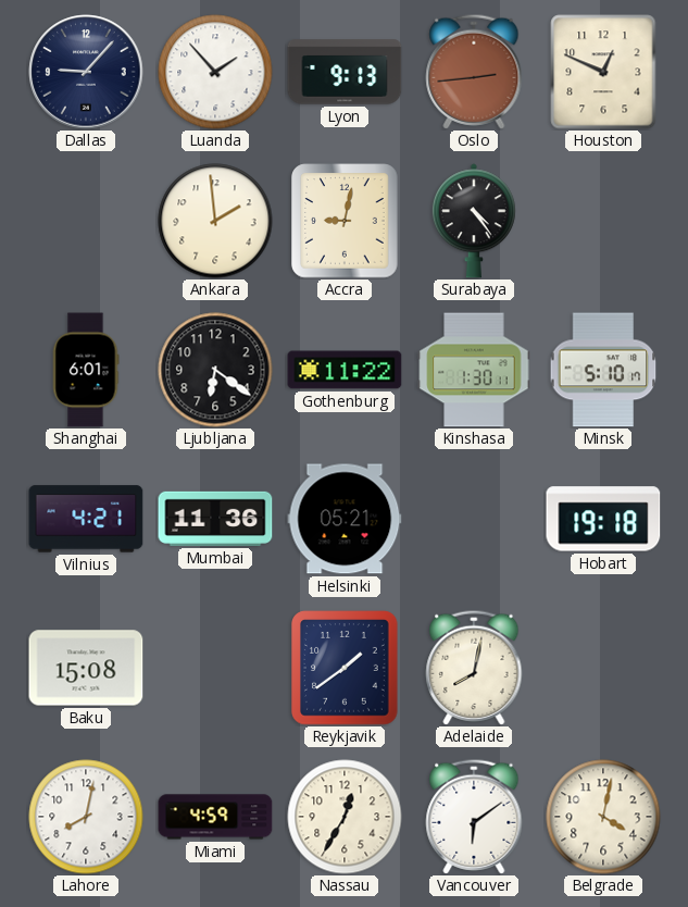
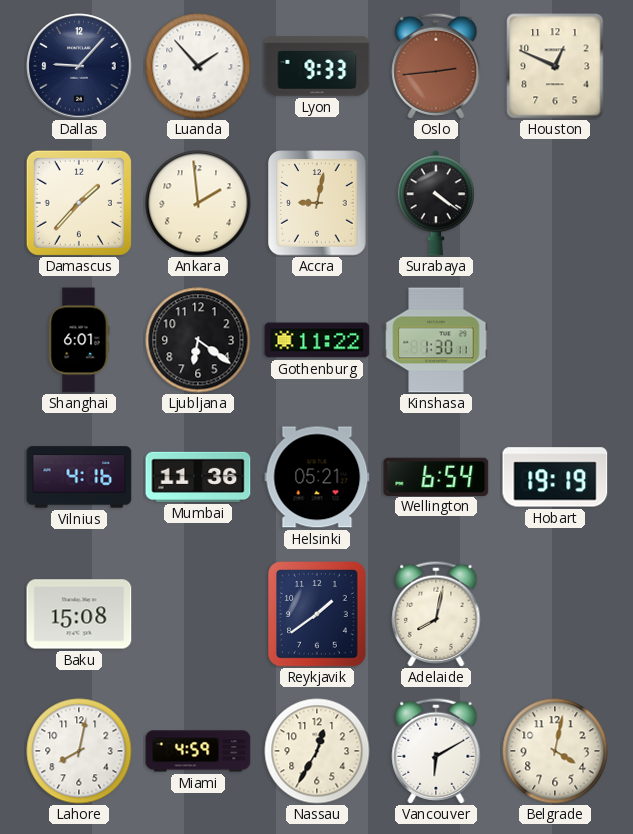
Lyon: 9:13 -> 9:33 (317, 66)
Damascus: none -> 1:37 (79, 203)
Surabaya: 4:24 -> 4:21 (436, 203)
Minsk: 5:10 -> none (603, 370)
Vilnius: 4:21 -> 4:16 (79, 477)
Wellington: none -> 6:54 (436, 476)
Hobart: 19:18 -> 19:19 (555, 477)
Vancouver: 6:09 -> 6:10 (436, 751)
